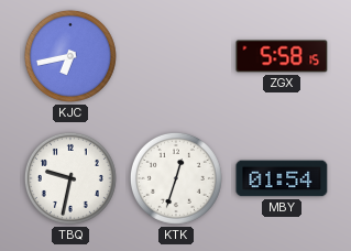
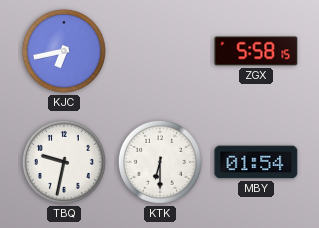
KTK: 12:33 -> 6:30 (160, 162)
